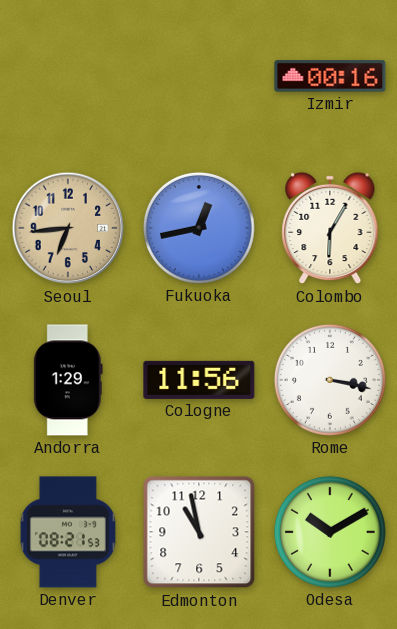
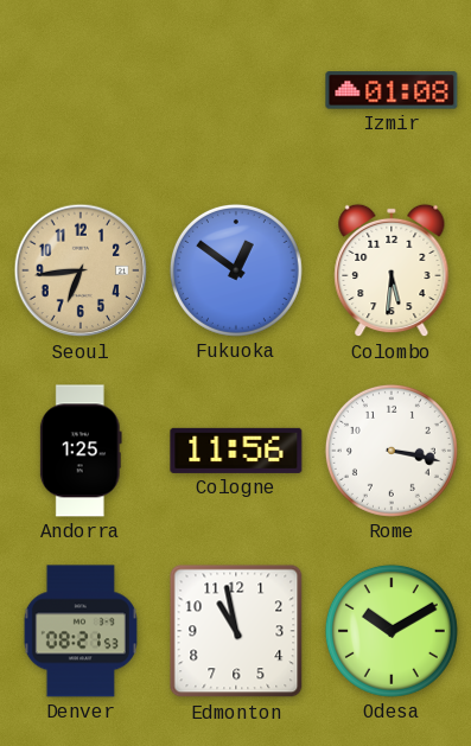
Izmir: 00:16 -> 01:08 (392, 90)
Fukuoka: 12:43 -> 12:51 (236, 270)
Colombo: 6:05 -> 5:31 (392, 270)
Andorra: 1:29 -> 1:25 (81, 451)
